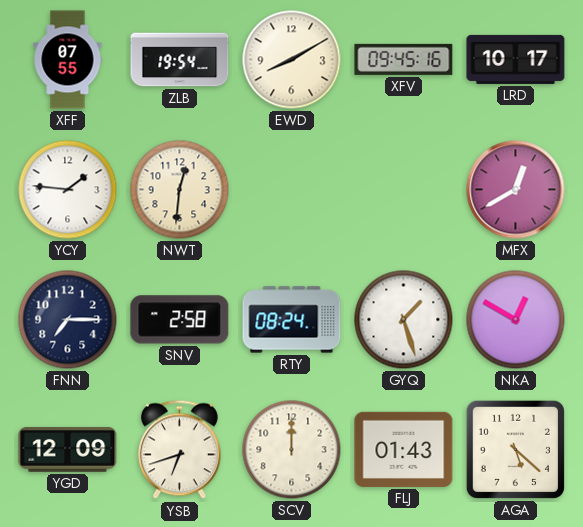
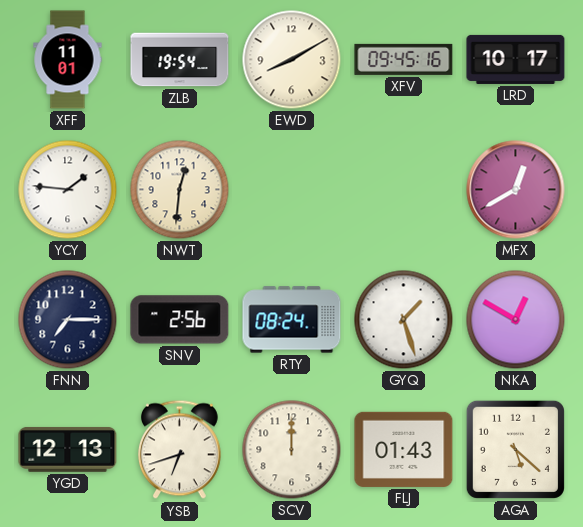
XFF: 07:55 -> 11:01 (68, 60)
SNV: 2:58 -> 2:56 (180, 320)
YGD: 12:09 -> 12:13 (68, 449)
